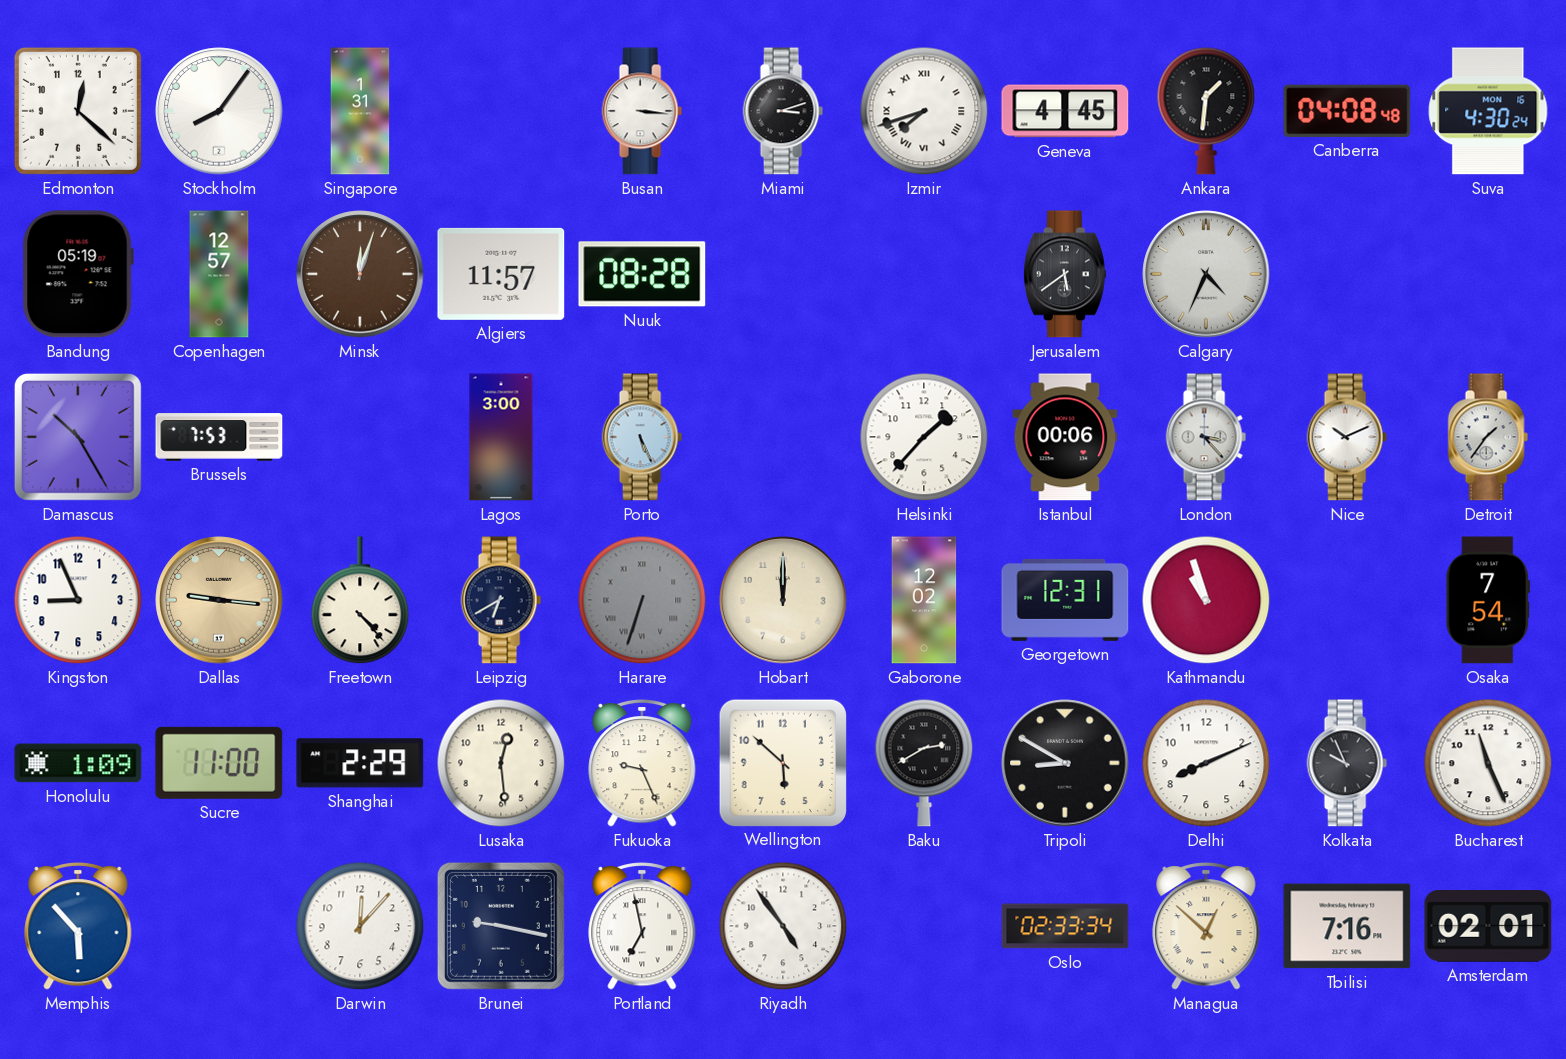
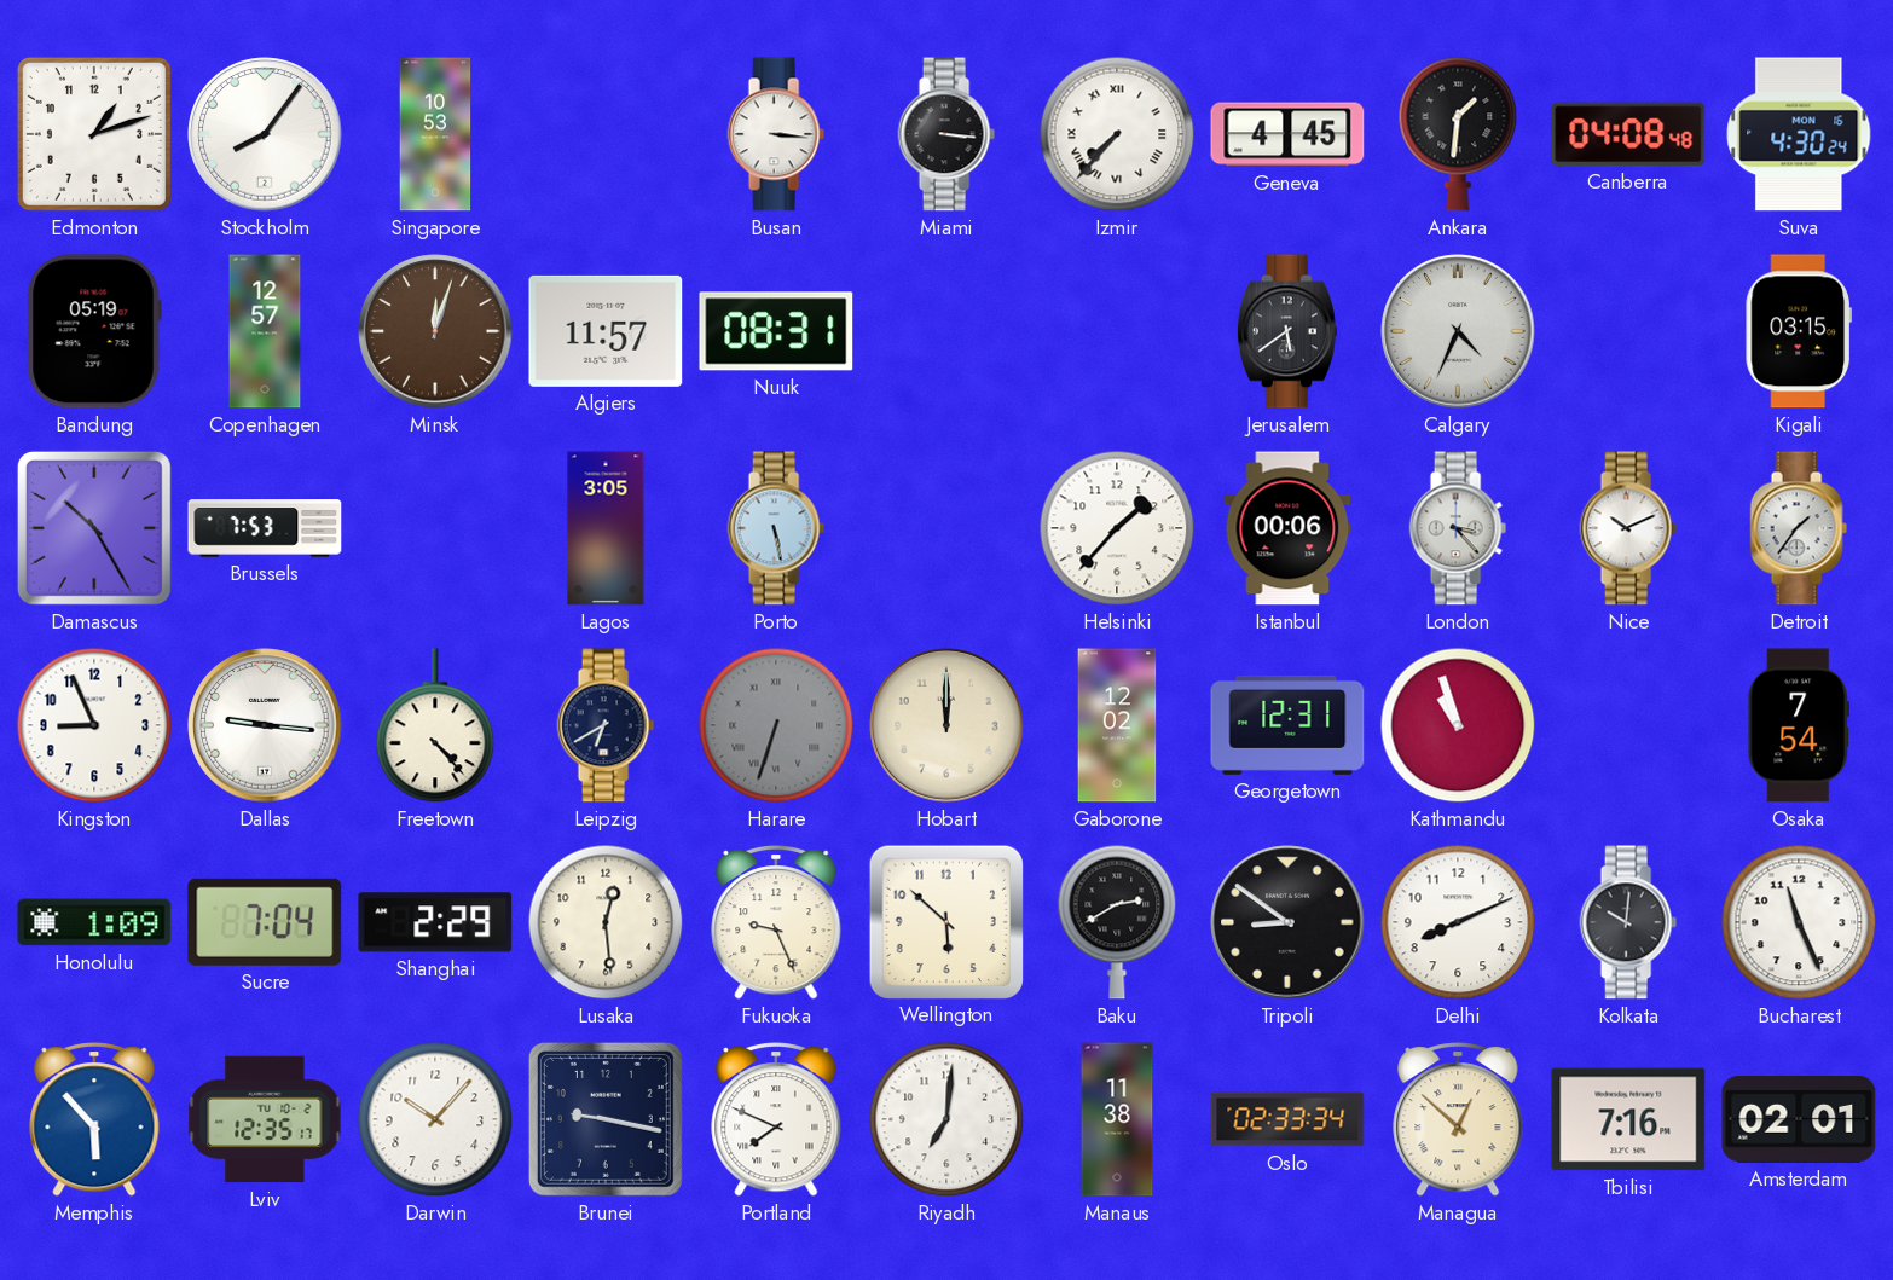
Edmonton: 12:22 -> 1:12 (94, 134)
Singapore: 1:31 -> 10:53 (435, 134)
Miami: 3:12 -> 3:16 (946, 134)
Izmir: 7:42 -> 7:37 (1117, 134)
Nuuk: 08:28 -> 08:31 (776, 331)
Kigali: none -> 03:15 (1799, 331)
Lagos: 3:00 -> 3:05 (606, 528)
Porto: 5:26 -> 5:28 (776, 528)
Dallas dial: champagne -> white (265, 725)
Sucre: 11:00 -> 7:04 (265, 922)
Tripoli: 8:50 -> 8:51 (1287, 922)
Kolkata: 9:56 -> 10:01 (1628, 922)
Lviv: none -> 12:35 (265, 1119)
Darwin: 12:07 -> 10:07 (435, 1119)
Portland: 6:58 -> 7:49 (776, 1119)
Riyadh: 4:54 -> 7:01 (946, 1119)
Manaus: none -> 11:38 (1117, 1119)
